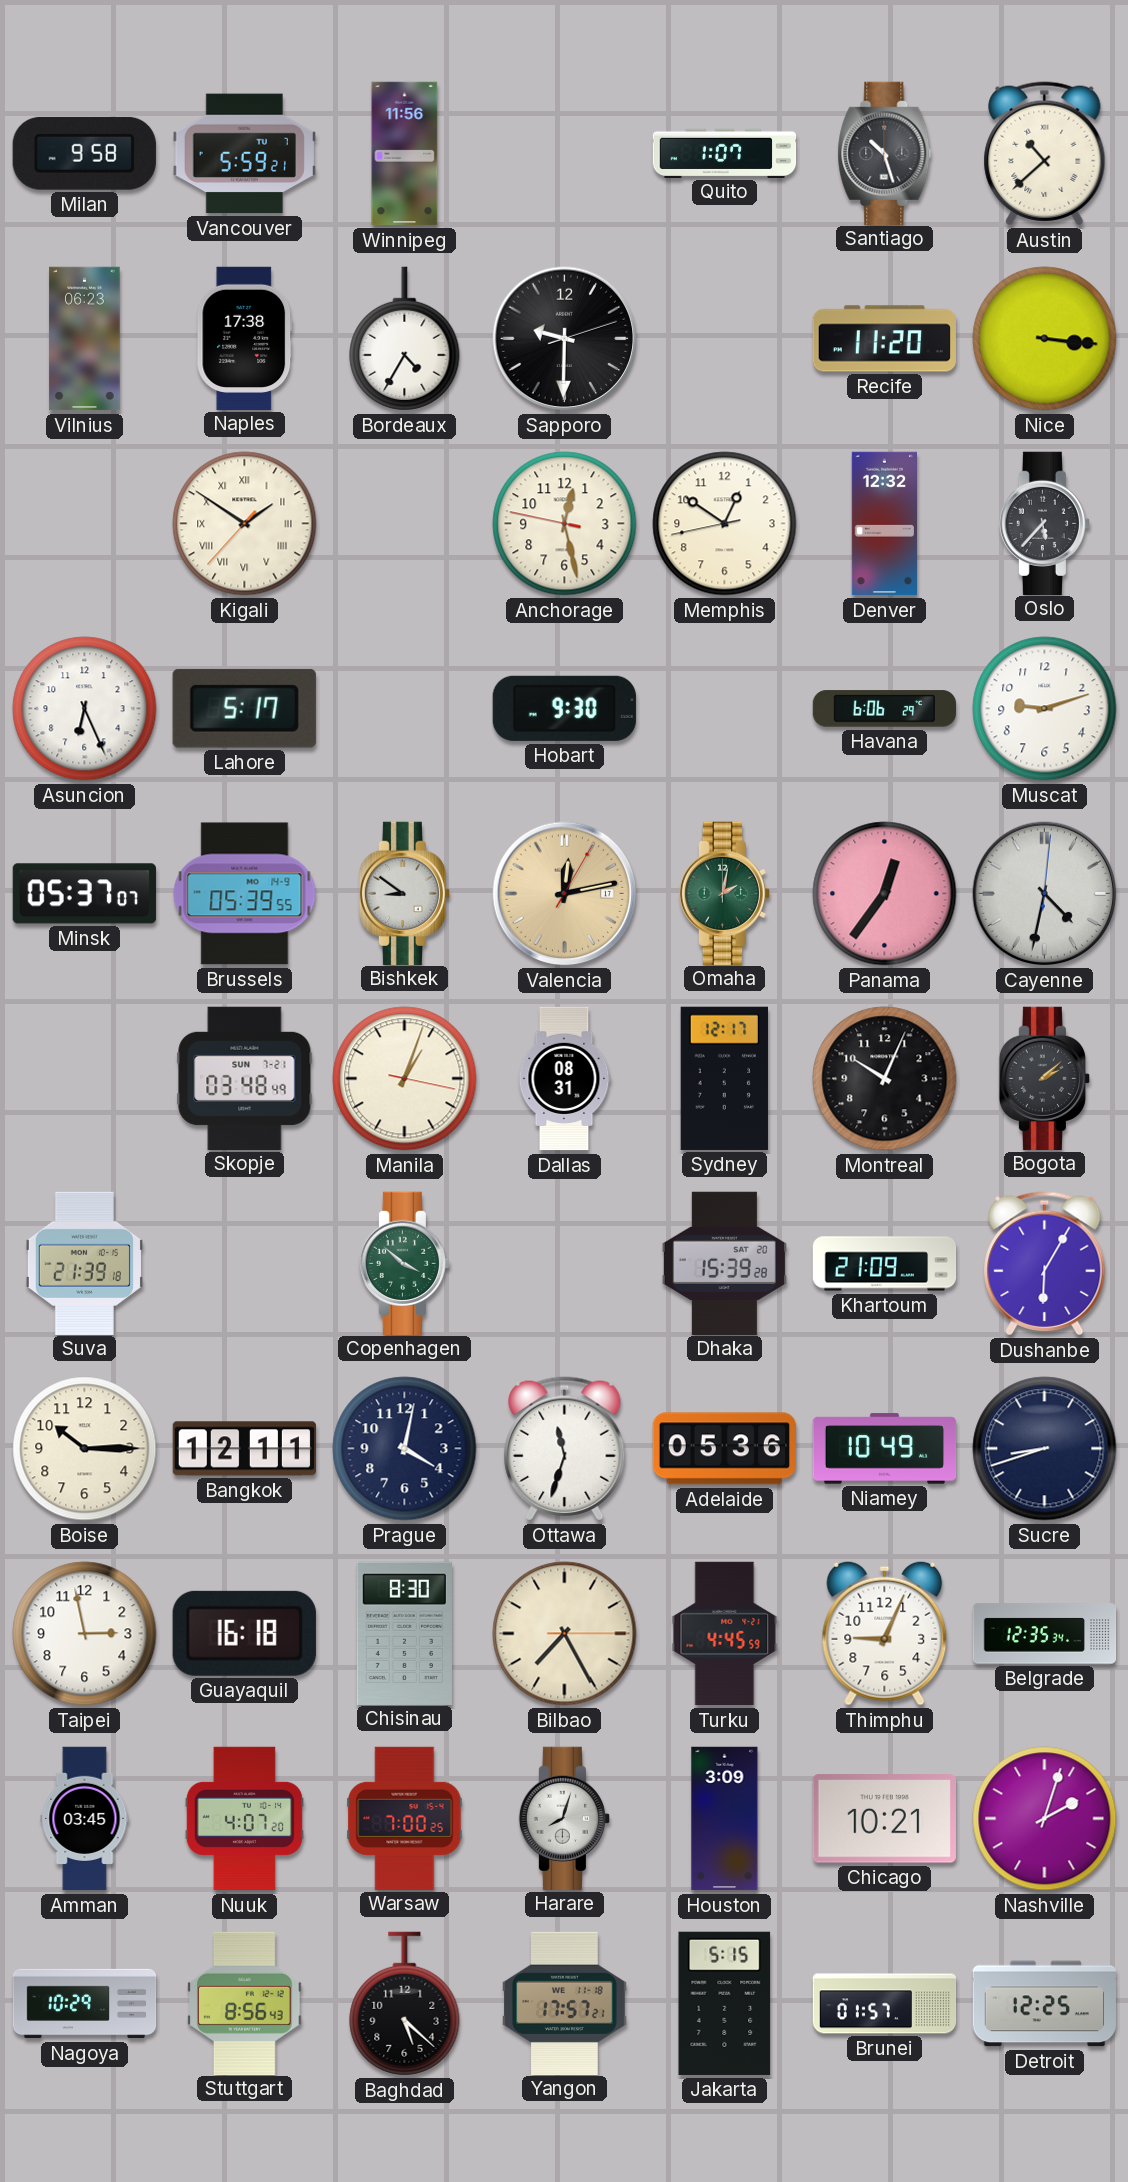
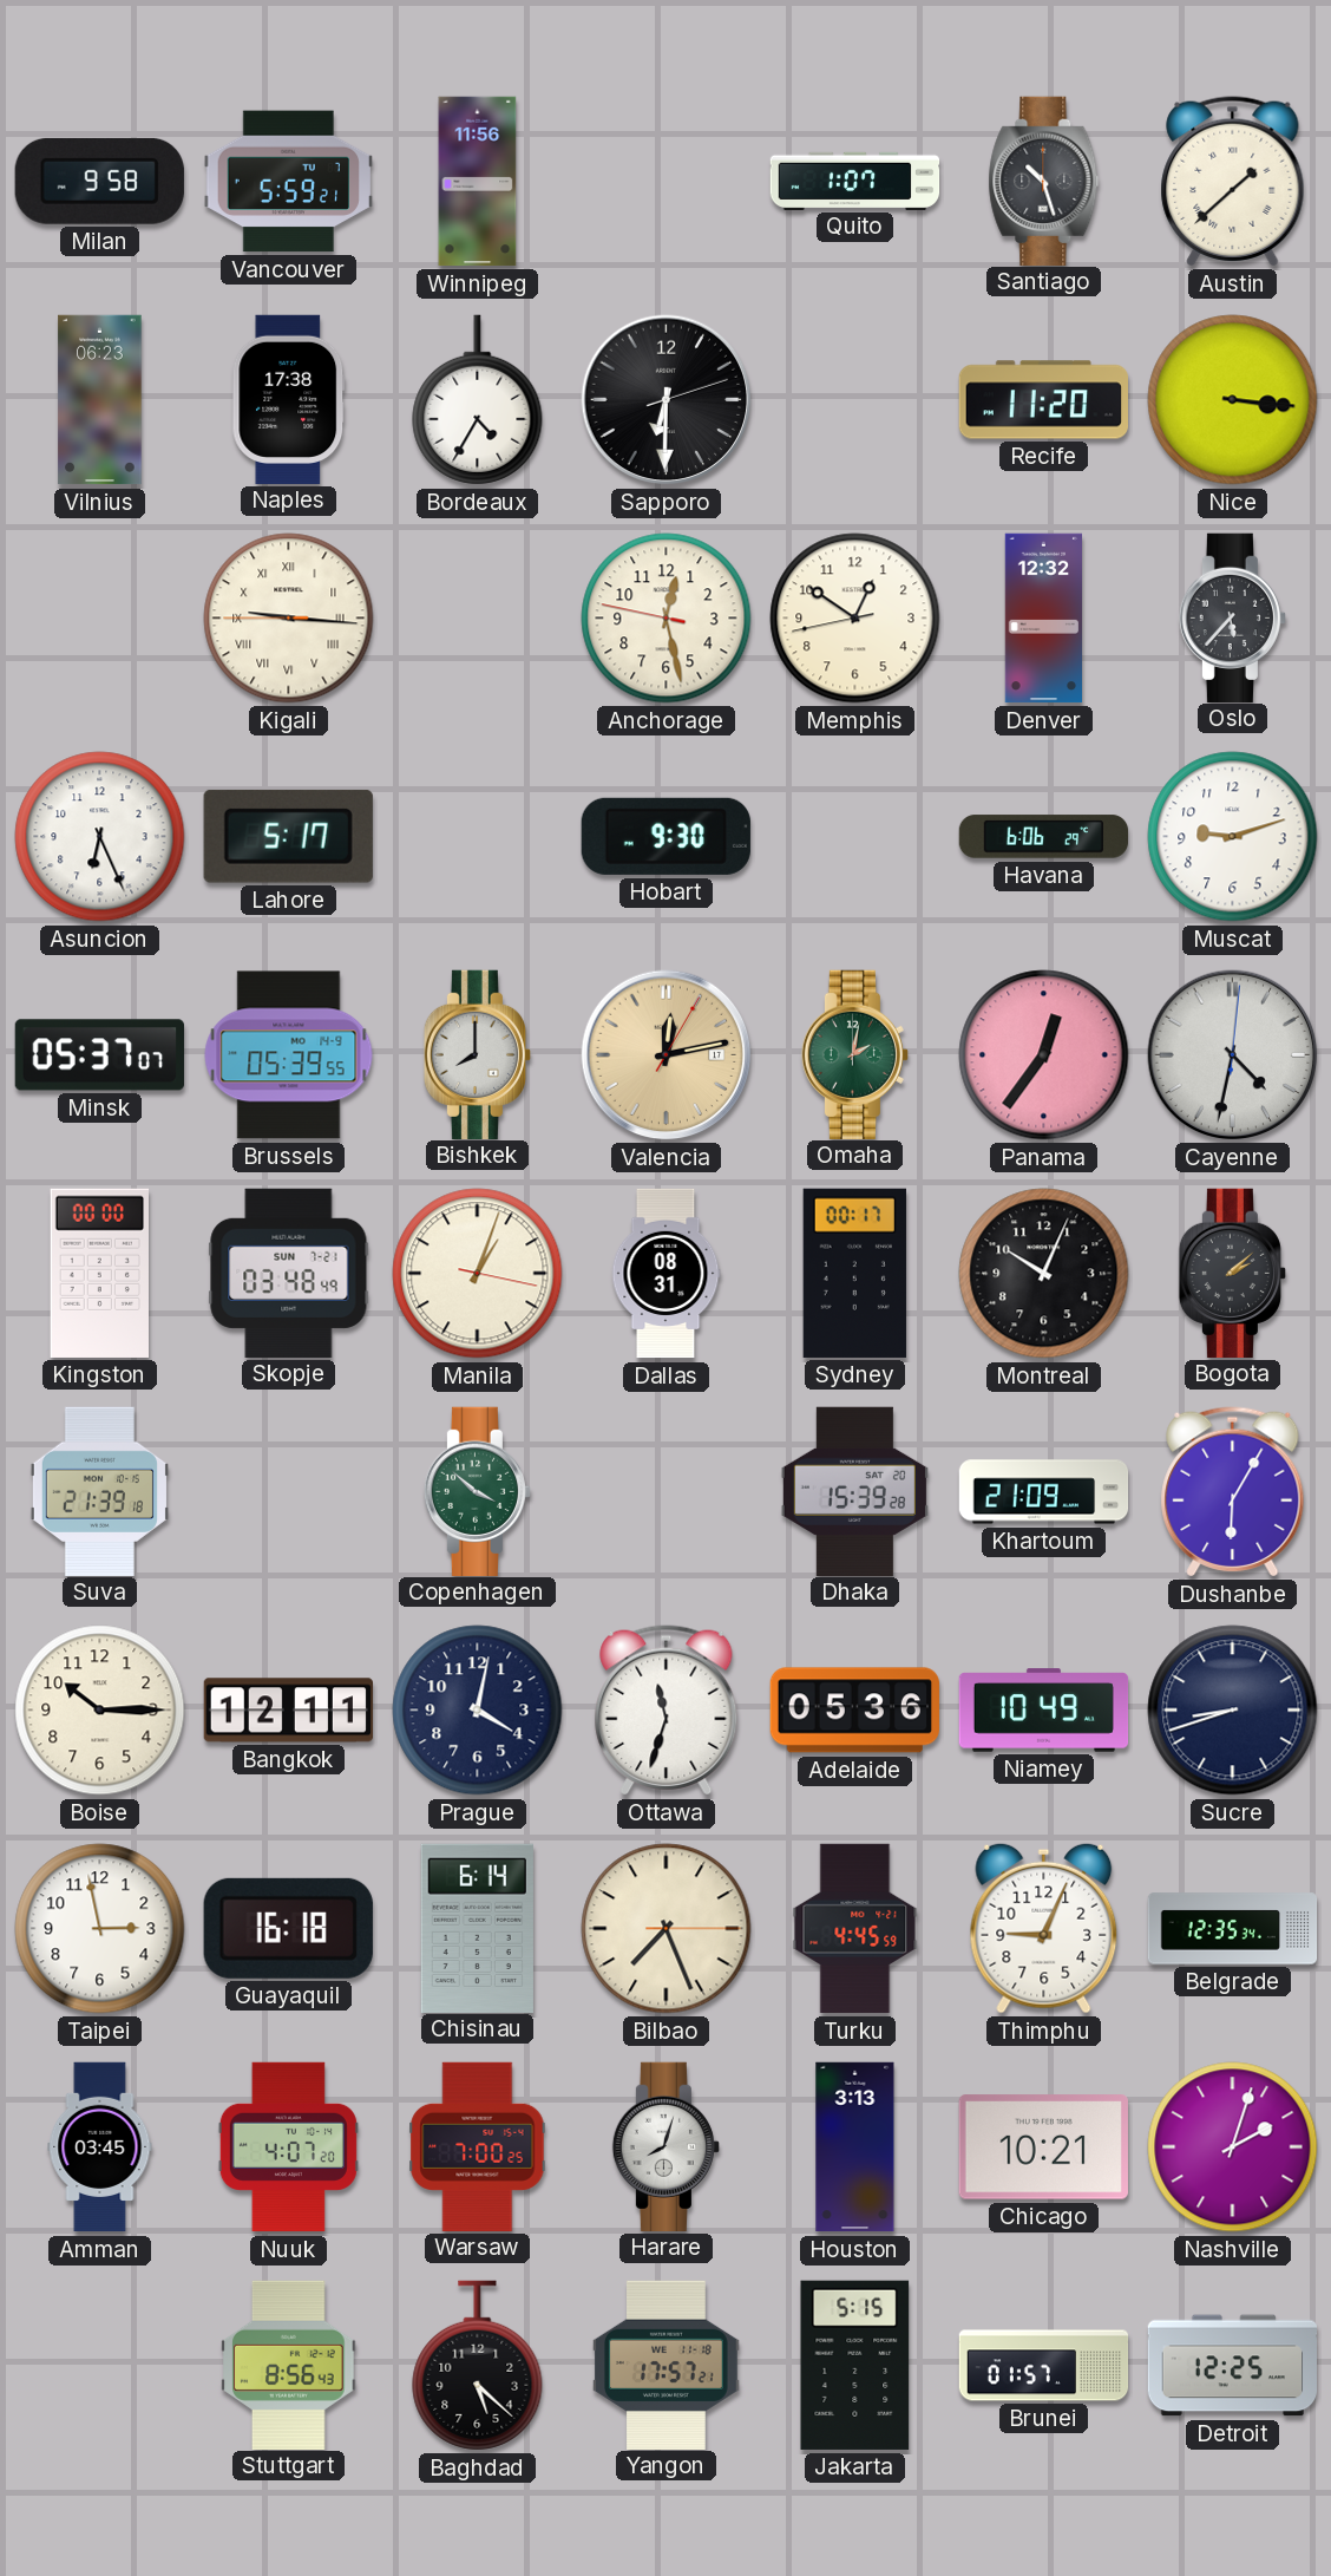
Austin: 10:38 -> 1:38 (1233, 182)
Sapporo: 9:30 -> 6:30 (667, 400)
Kigali: 1:50 -> 9:15 (289, 619)
Bishkek: 8:51 -> 8:00 (477, 1054)
Kingston: none -> 00:00 (100, 1273)
Sydney: 12:17 -> 00:17 (854, 1273)
Chisinau: 8:30 -> 6:14 (477, 1928)
Bilbao: 7:25 -> 7:26 (667, 1929)
Houston: 3:09 -> 3:13 (855, 2147)
Nagoya: 10:29 -> none (85, 2004)
